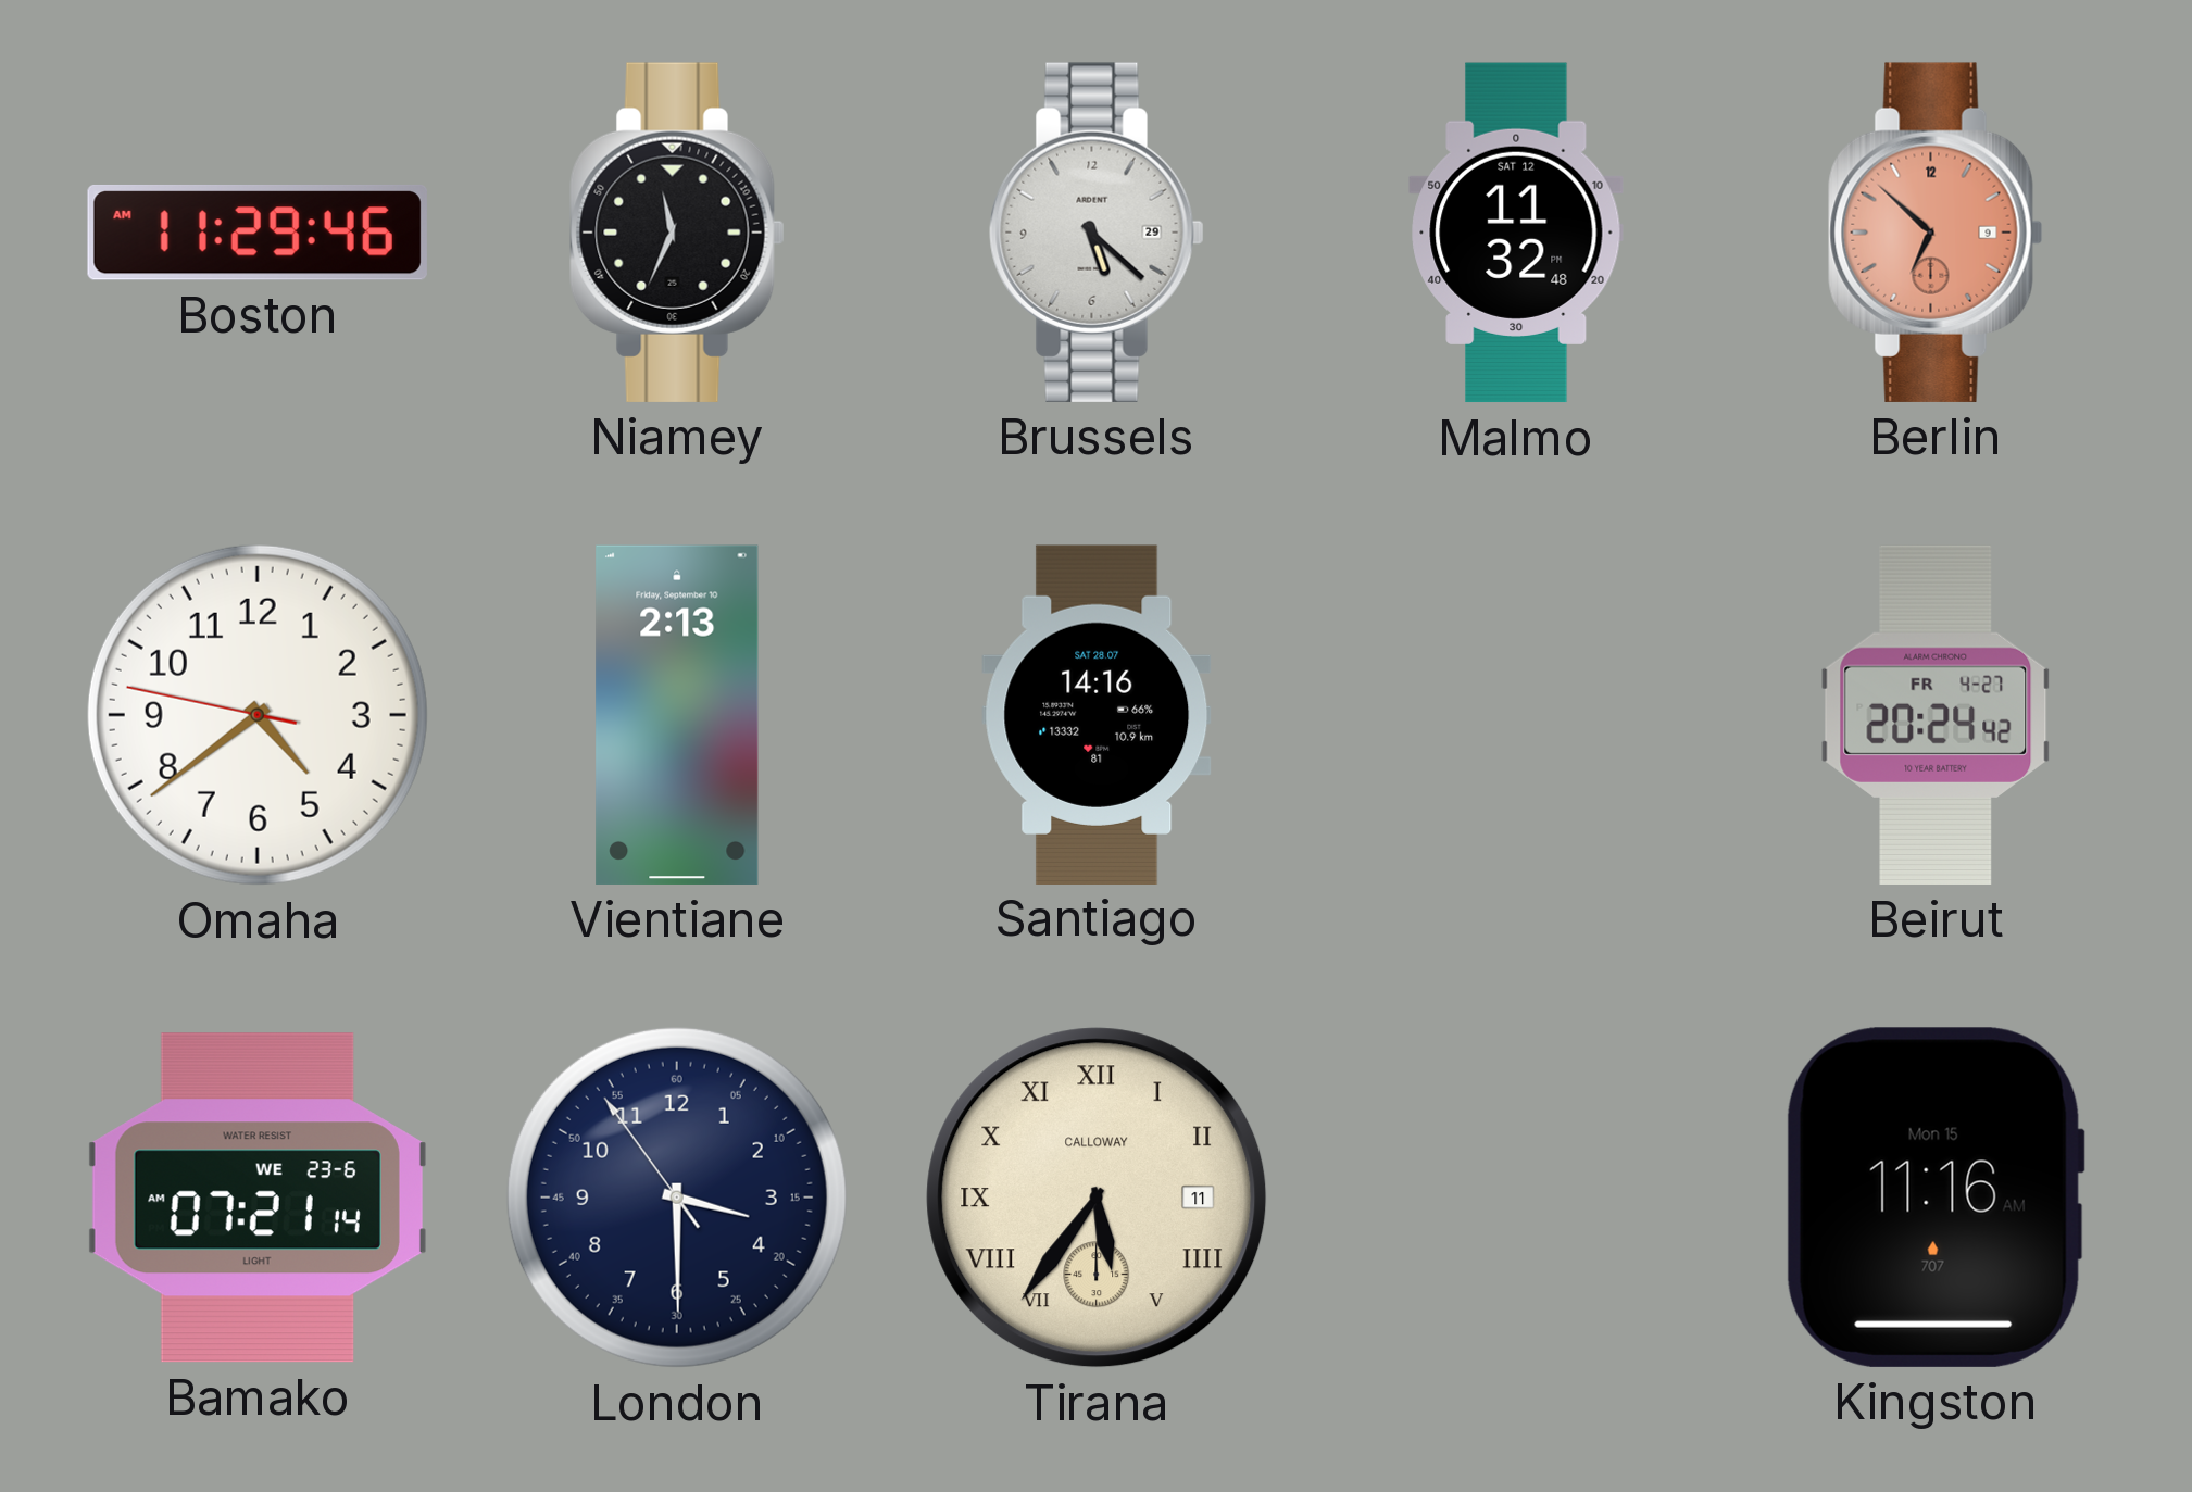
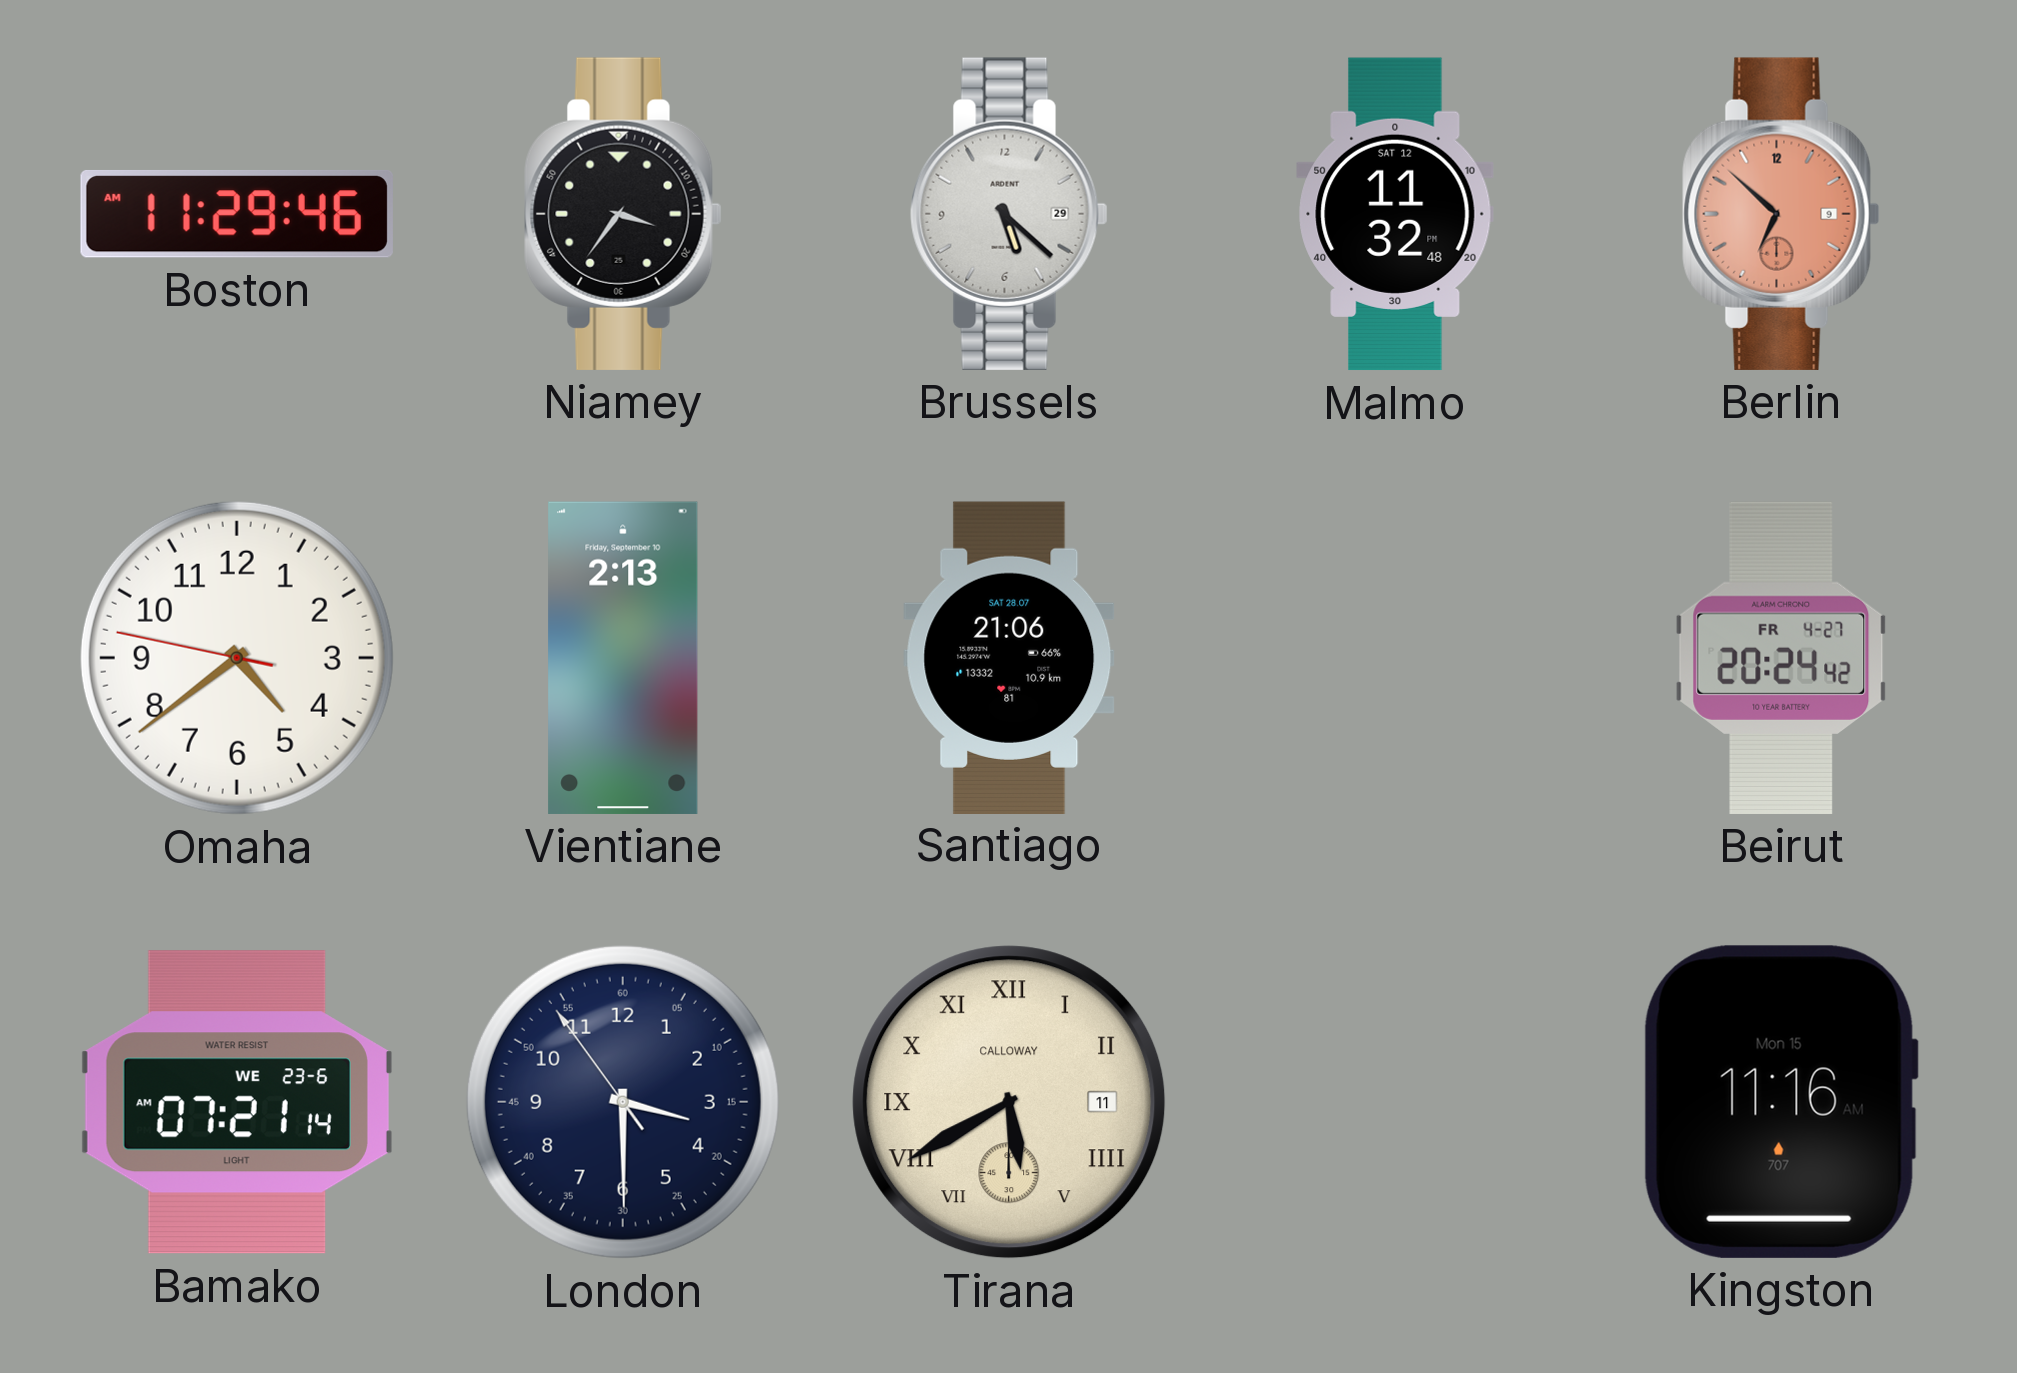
Niamey: 11:34 -> 3:36 (623, 214)
Santiago: 14:16 -> 21:06 (1009, 657)
Tirana: 5:36 -> 5:40 (1009, 1102)
